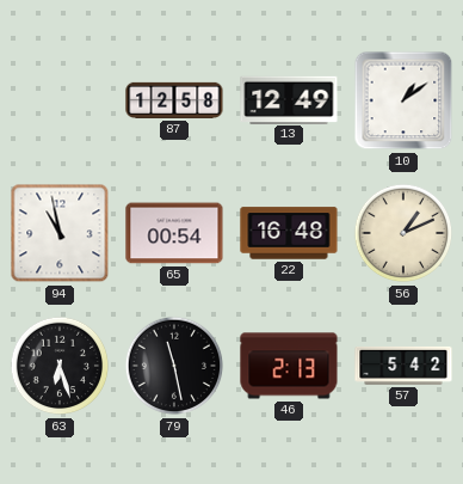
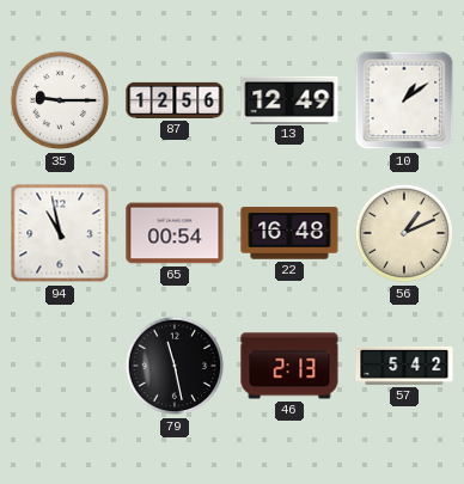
35: none -> 9:15 (60, 100)
87: 12:58 -> 12:56 (175, 100)
63: 6:27 -> none (60, 366)
